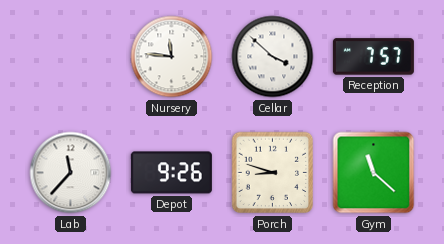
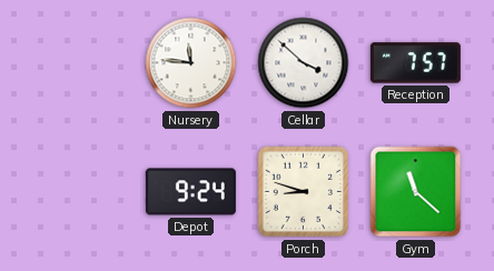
Lab: 11:37 -> none (71, 173)
Depot: 9:26 -> 9:24 (190, 192)
